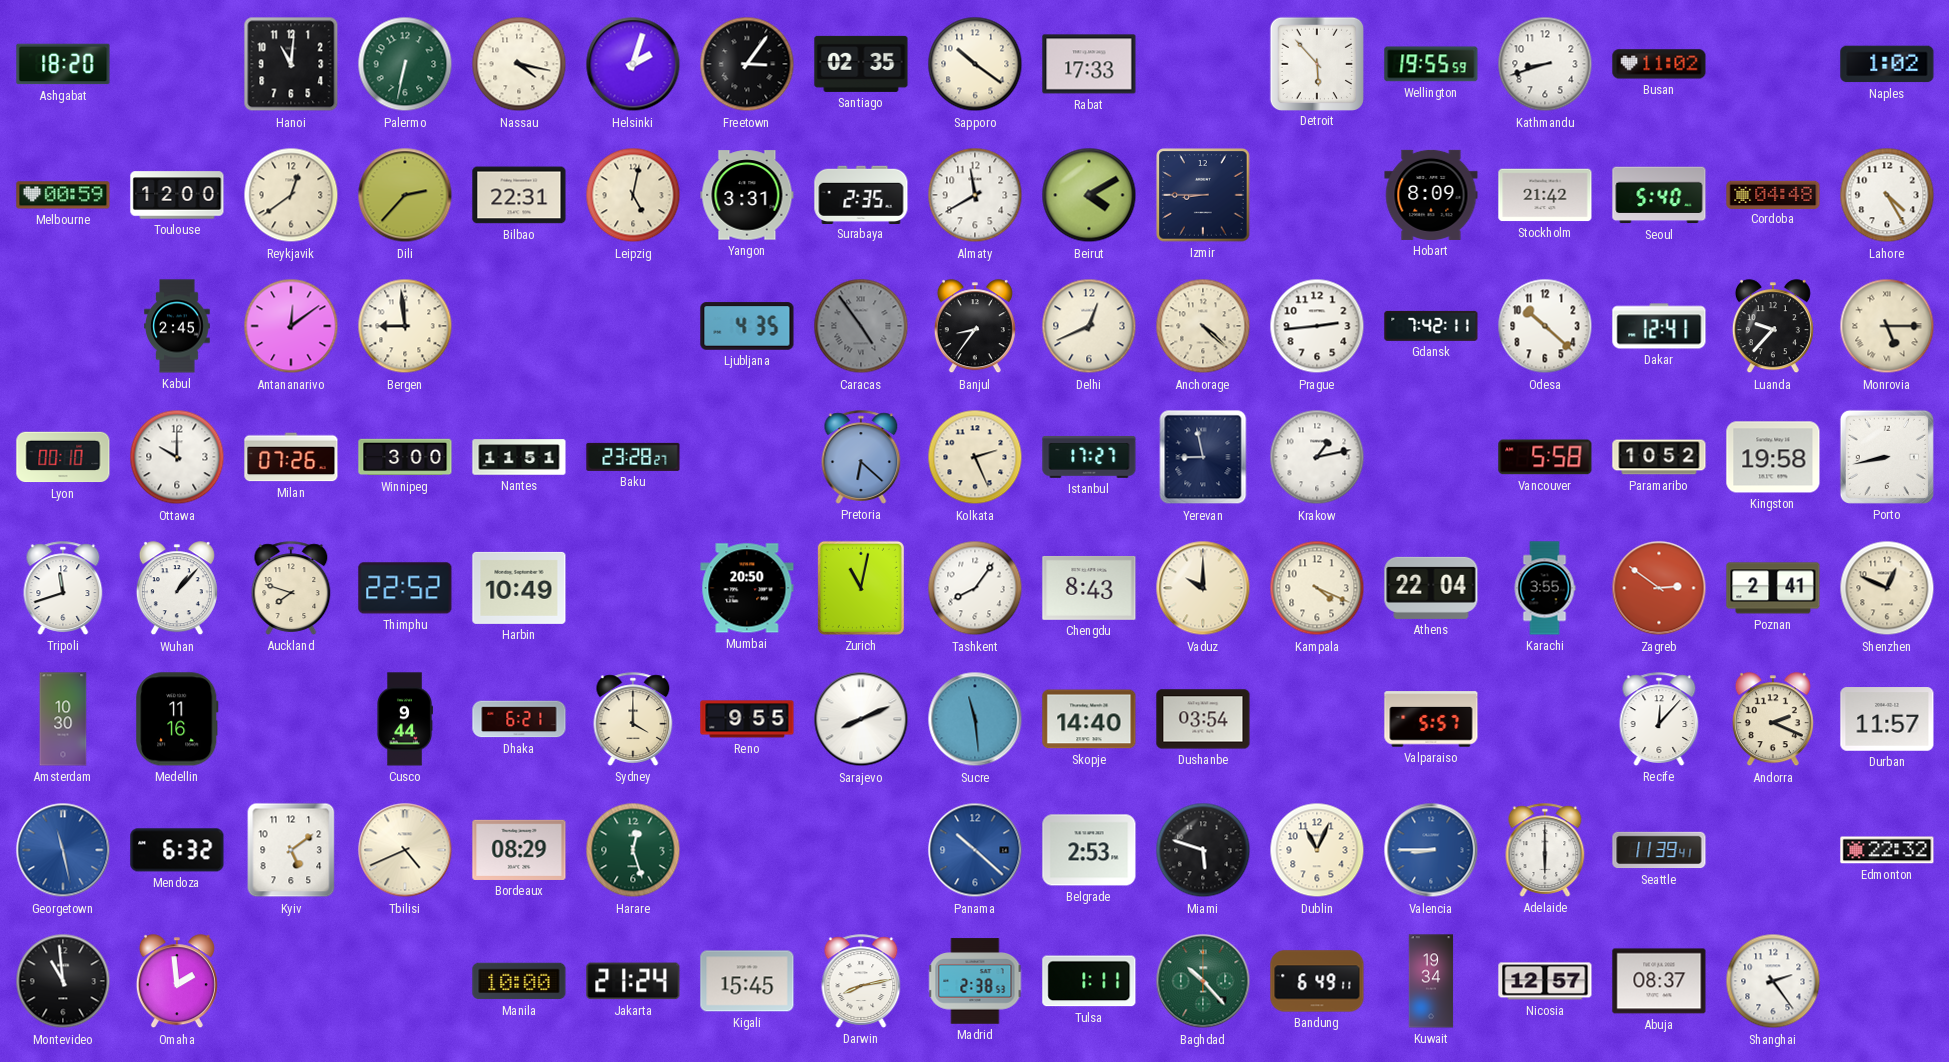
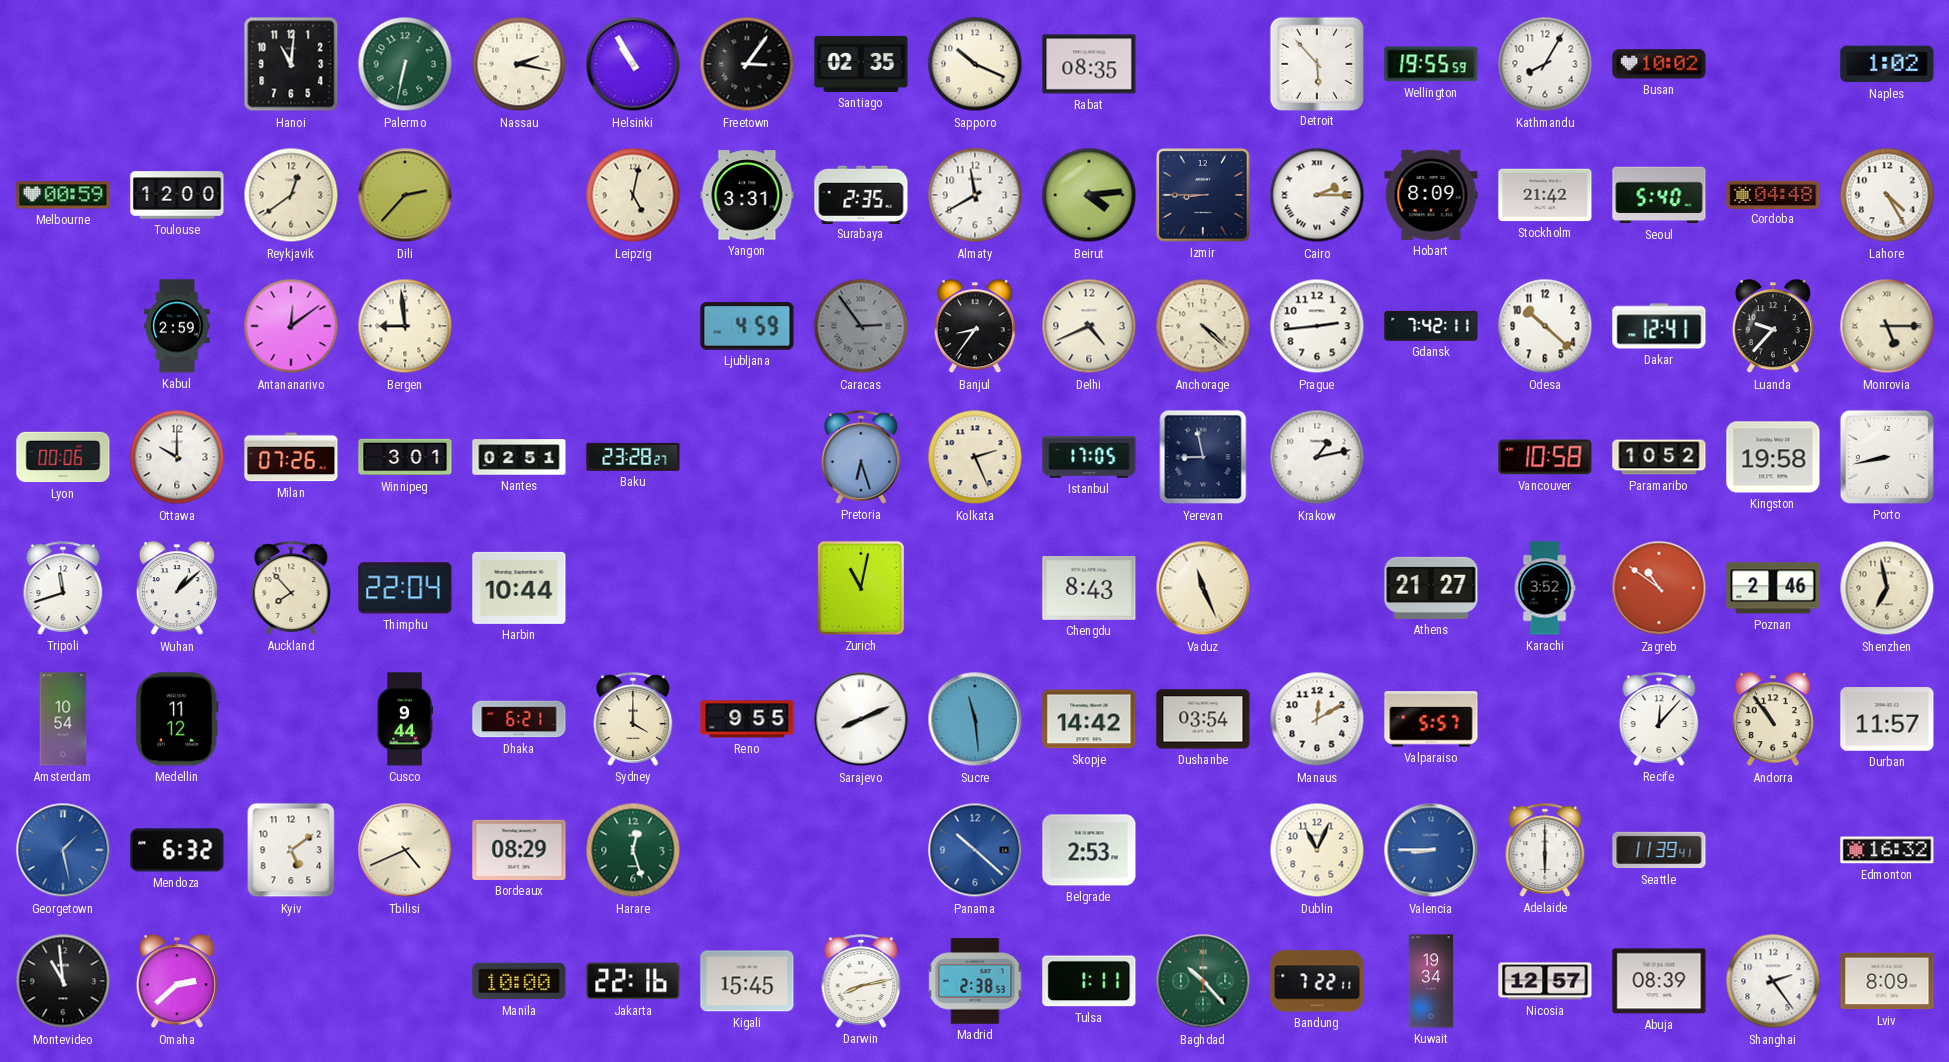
Ashgabat: 18:20 -> none (63, 64)
Nassau: 4:17 -> 2:17 (519, 64)
Helsinki: 2:03 -> 10:55 (633, 64)
Sapporo: 10:21 -> 10:19 (975, 64)
Rabat: 17:33 -> 08:35 (1089, 64)
Kathmandu: 8:42 -> 8:05 (1545, 64)
Busan: 11:02 -> 10:02 (1659, 64)
Bilbao: 22:31 -> none (519, 195)
Beirut: 4:10 -> 4:14 (1089, 195)
Cairo: none -> 2:15 (1317, 195)
Kabul: 2:45 -> 2:59 (177, 326)
Ljubljana: 4:35 -> 4:59 (747, 326)
Caracas: 4:54 -> 2:54 (861, 326)
Delhi: 12:41 -> 4:41 (1089, 326)
Lyon: 00:10 -> 00:06 (63, 457)
Winnipeg: 3:00 -> 3:01 (405, 457)
Nantes: 11:51 -> 02:51 (519, 457)
Pretoria: 6:22 -> 6:27 (861, 457)
Istanbul: 17:27 -> 17:05 (1089, 457)
Vancouver: 5:58 -> 10:58 (1545, 457)
Wuhan: 1:07 -> 1:08 (177, 589)
Auckland: 7:48 -> 7:53 (291, 588)
Thimphu: 22:52 -> 22:04 (405, 588)
Harbin: 10:49 -> 10:44 (519, 588)
Mumbai: 20:50 -> none (747, 588)
Tashkent: 8:06 -> none (975, 588)
Vaduz: 10:00 -> 11:26 (1203, 588)
Kampala: 4:19 -> none (1317, 588)
Athens: 22:04 -> 21:27 (1431, 588)
Karachi: 3:55 -> 3:52 (1545, 588)
Zagreb: 2:51 -> 10:51 (1659, 588)
Poznan: 2:41 -> 2:46 (1773, 588)
Shenzhen: 12:49 -> 6:58 (1887, 588)
Amsterdam: 10:30 -> 10:54 (63, 719)
Medellin: 11:16 -> 11:12 (177, 719)
Skopje: 14:40 -> 14:42 (1089, 719)
Manaus: none -> 12:10 (1317, 719)
Andorra: 2:19 -> 10:54 (1773, 720)
Georgetown: 11:28 -> 1:28 (63, 850)
Miami: 5:48 -> none (1203, 850)
Edmonton: 22:32 -> 16:32 (1887, 850)
Omaha: 1:59 -> 2:38 (177, 982)
Jakarta: 21:24 -> 22:16 (633, 981)
Bandung: 6:49 -> 7:22 (1317, 981)
Abuja: 08:37 -> 08:39 (1659, 981)
Lviv: none -> 8:09 (1887, 981)
